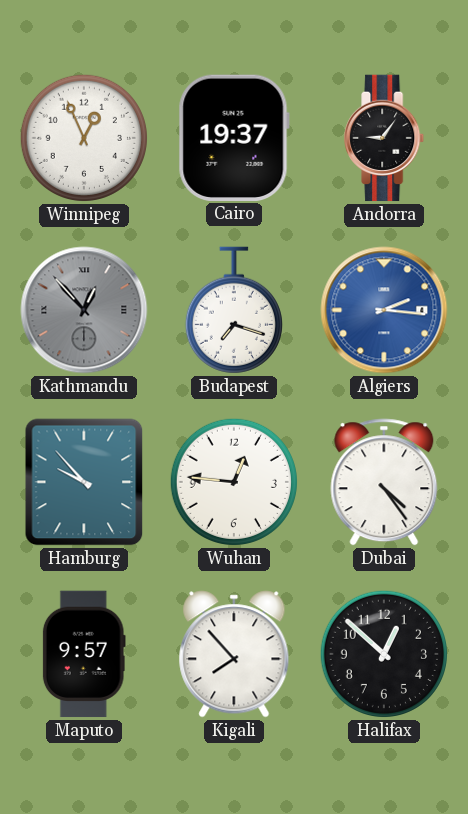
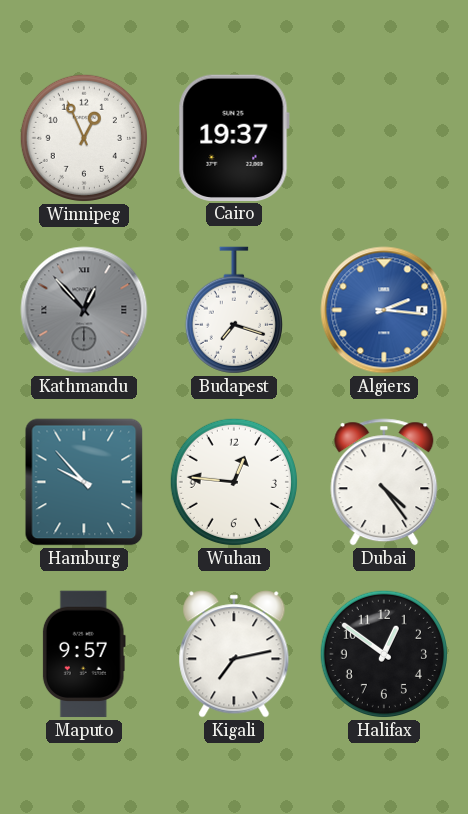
Andorra: 9:06 -> none (385, 138)
Kigali: 7:53 -> 7:13 (234, 654)
Halifax: 12:52 -> 12:51 (384, 654)
